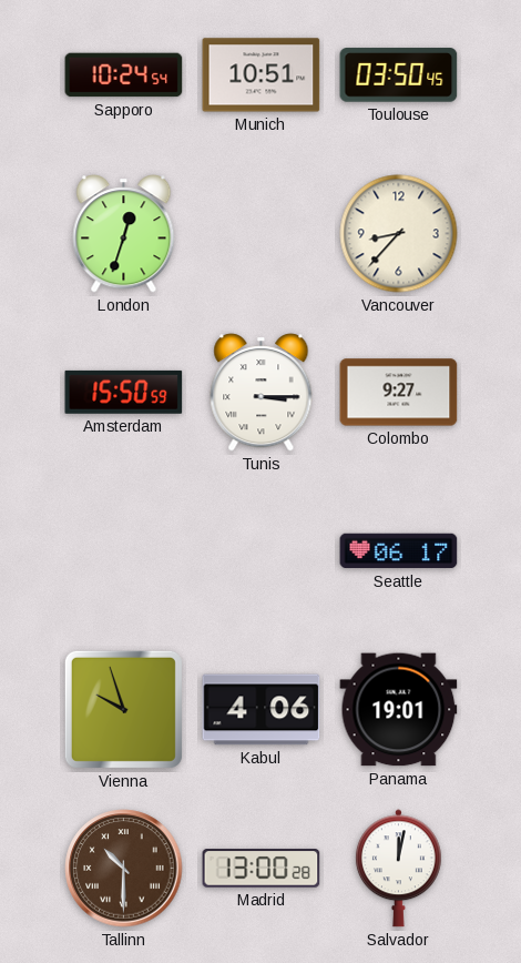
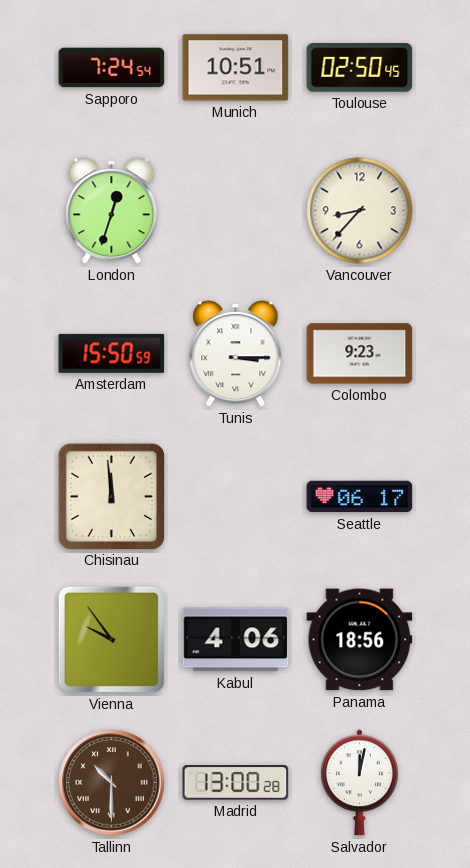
Sapporo: 10:24 -> 7:24 (112, 68)
Toulouse: 03:50 -> 02:50 (360, 68)
Colombo: 9:27 -> 9:23 (360, 354)
Chisinau: none -> 11:59 (111, 496)
Vienna: 9:57 -> 9:54 (111, 639)
Panama: 19:01 -> 18:56 (360, 640)
